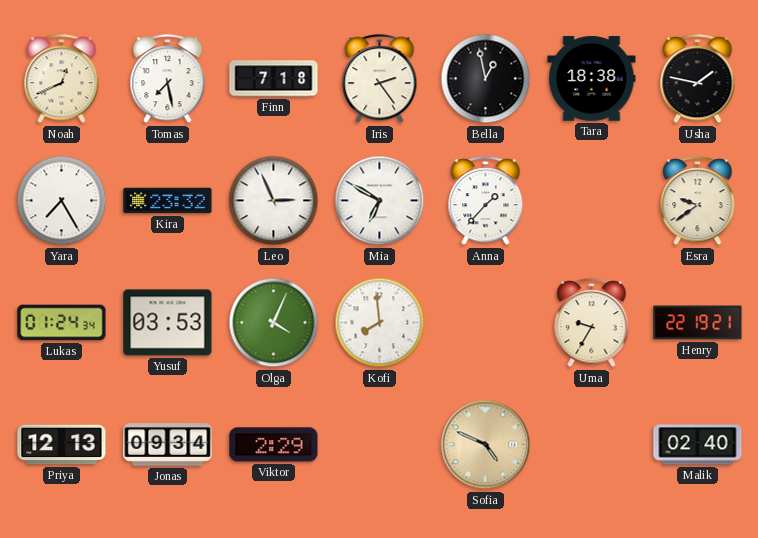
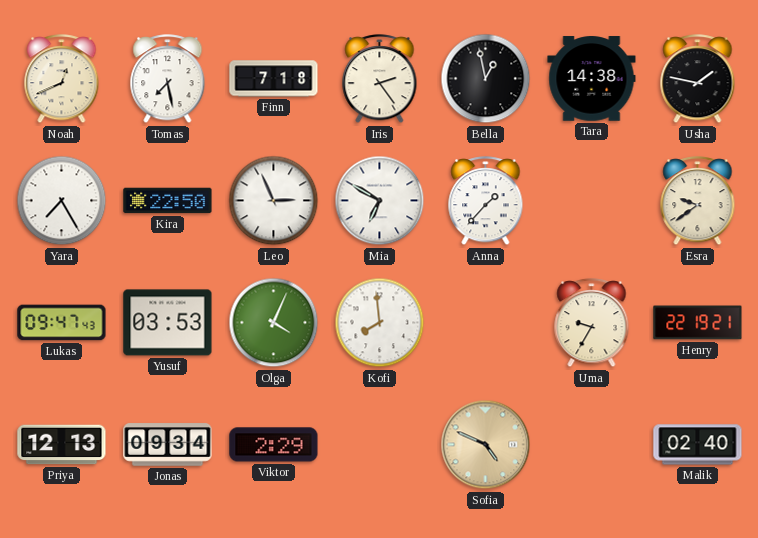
Tara: 18:38 -> 14:38 (592, 79)
Kira: 23:32 -> 22:50 (168, 201)
Lukas: 01:24 -> 09:47 (62, 323)
